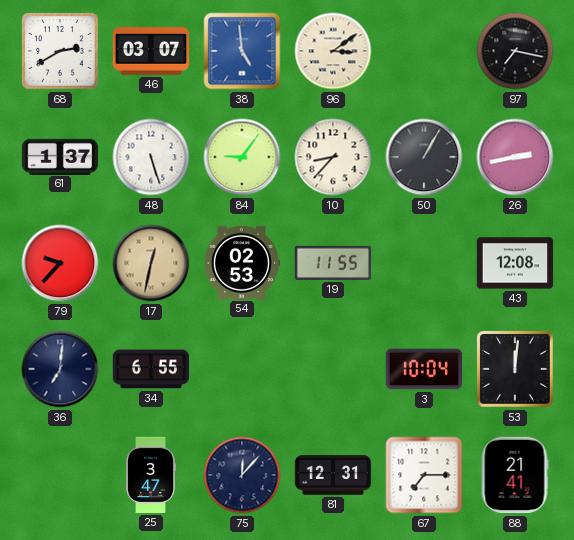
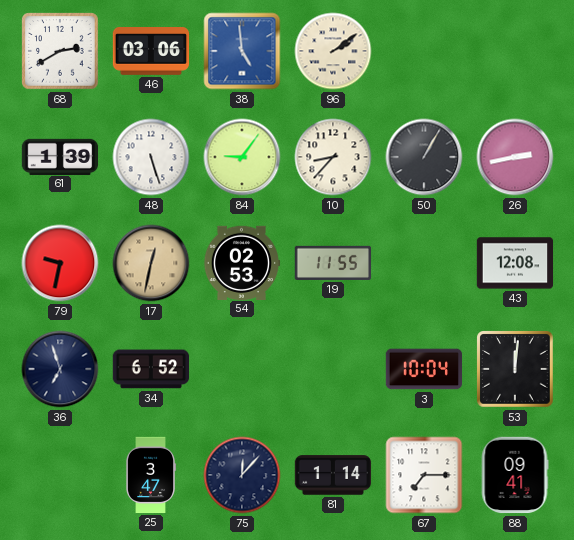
46: 03:07 -> 03:06 (151, 52)
96: 3:09 -> 2:09 (333, 51)
97: 7:17 -> none (515, 51)
61: 1:37 -> 1:39 (60, 156)
79: 9:37 -> 9:32 (60, 263)
36: 7:01 -> 6:57 (60, 369)
34: 6:55 -> 6:52 (151, 369)
81: 12:31 -> 1:14 (333, 475)
88: 21:41 -> 09:41 (515, 475)
